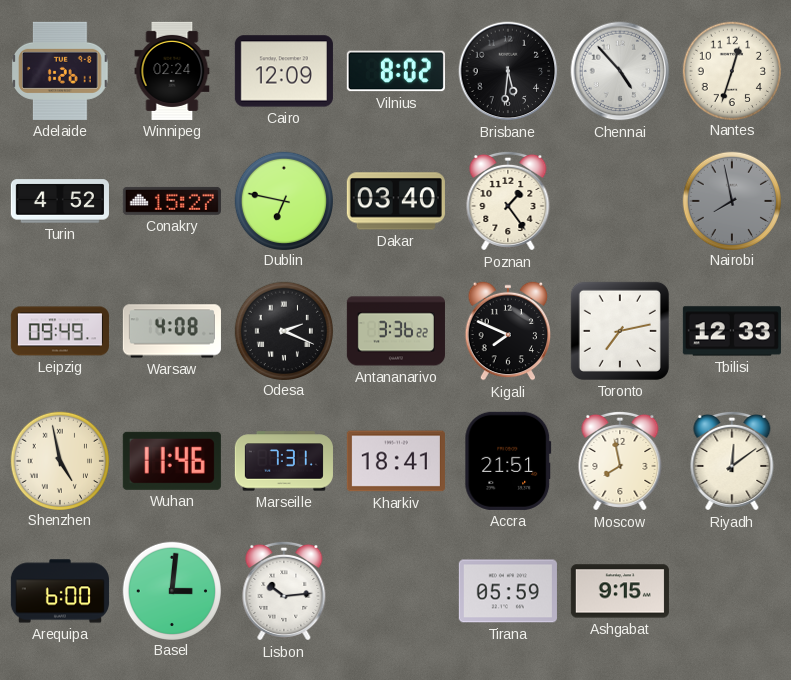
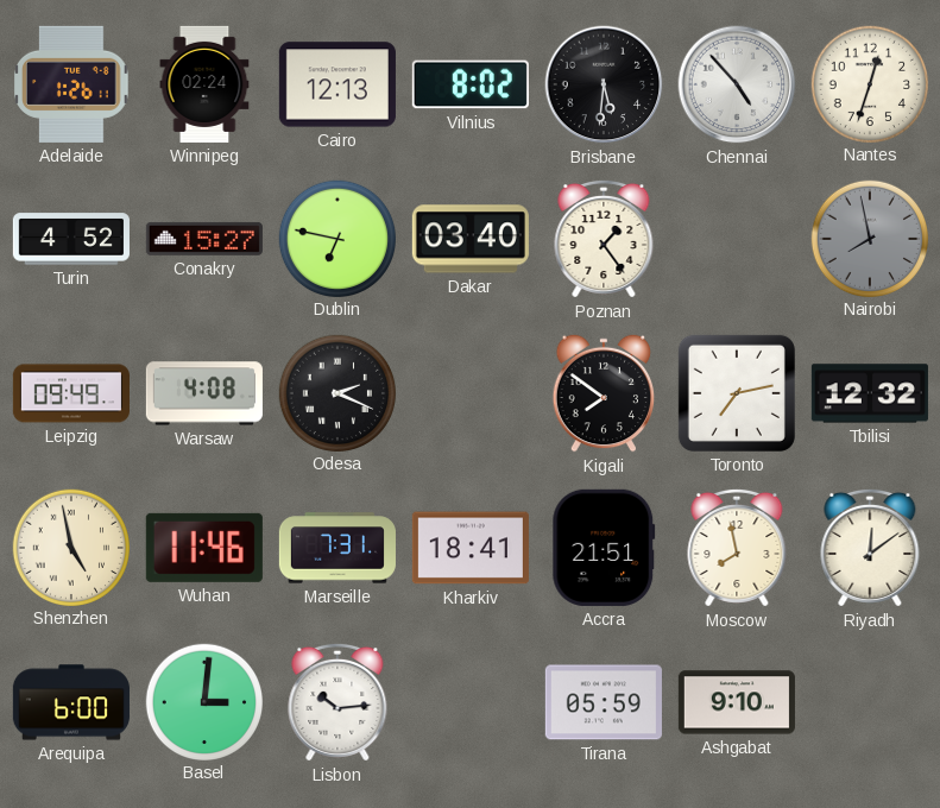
Cairo: 12:09 -> 12:13 (337, 84)
Antananarivo: 3:36 -> none (396, 331)
Kigali: 7:49 -> 7:51 (604, 393)
Tbilisi: 12:33 -> 12:32 (870, 393)
Ashgabat: 9:15 -> 9:10 (737, 702)
